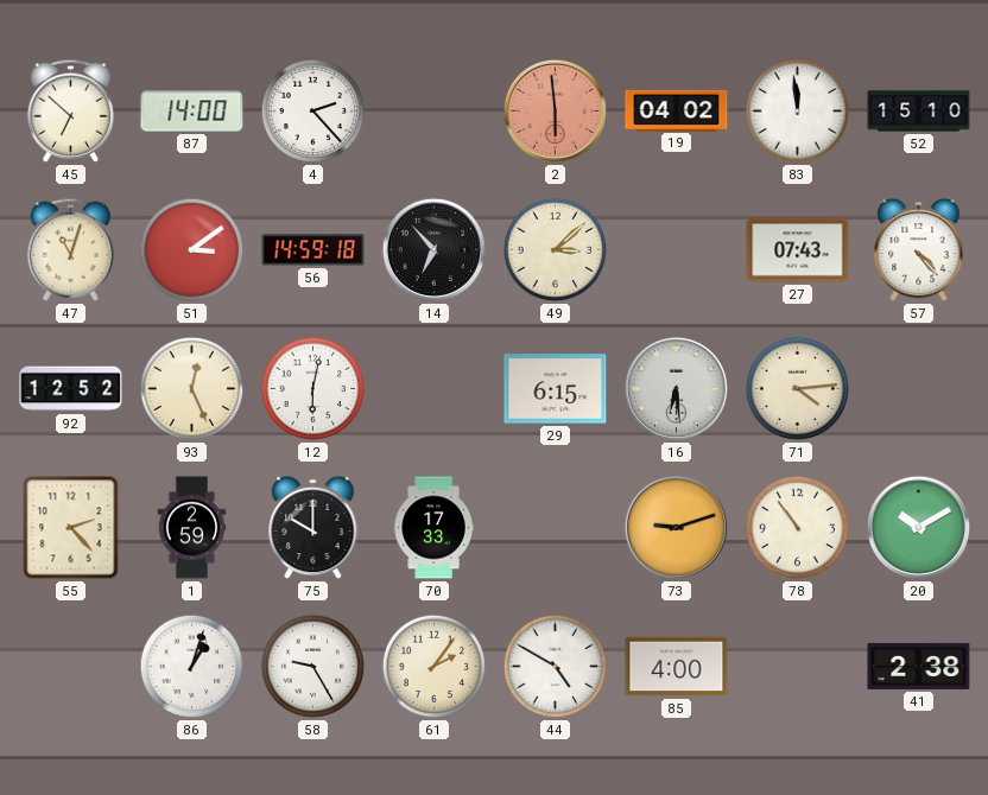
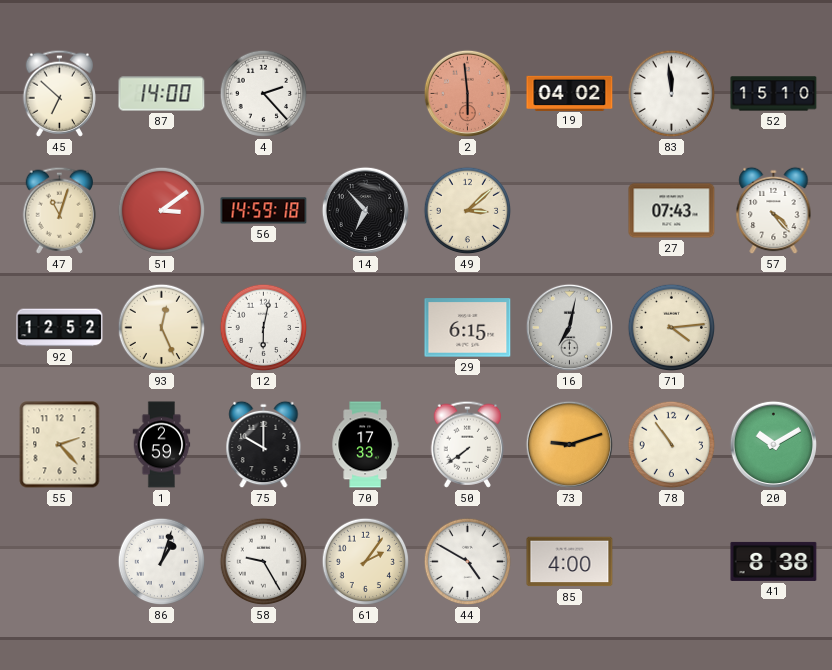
16: 6:29 -> 7:02 (569, 327)
50: none -> 7:39 (468, 444)
41: 2:38 -> 8:38 (774, 561)
